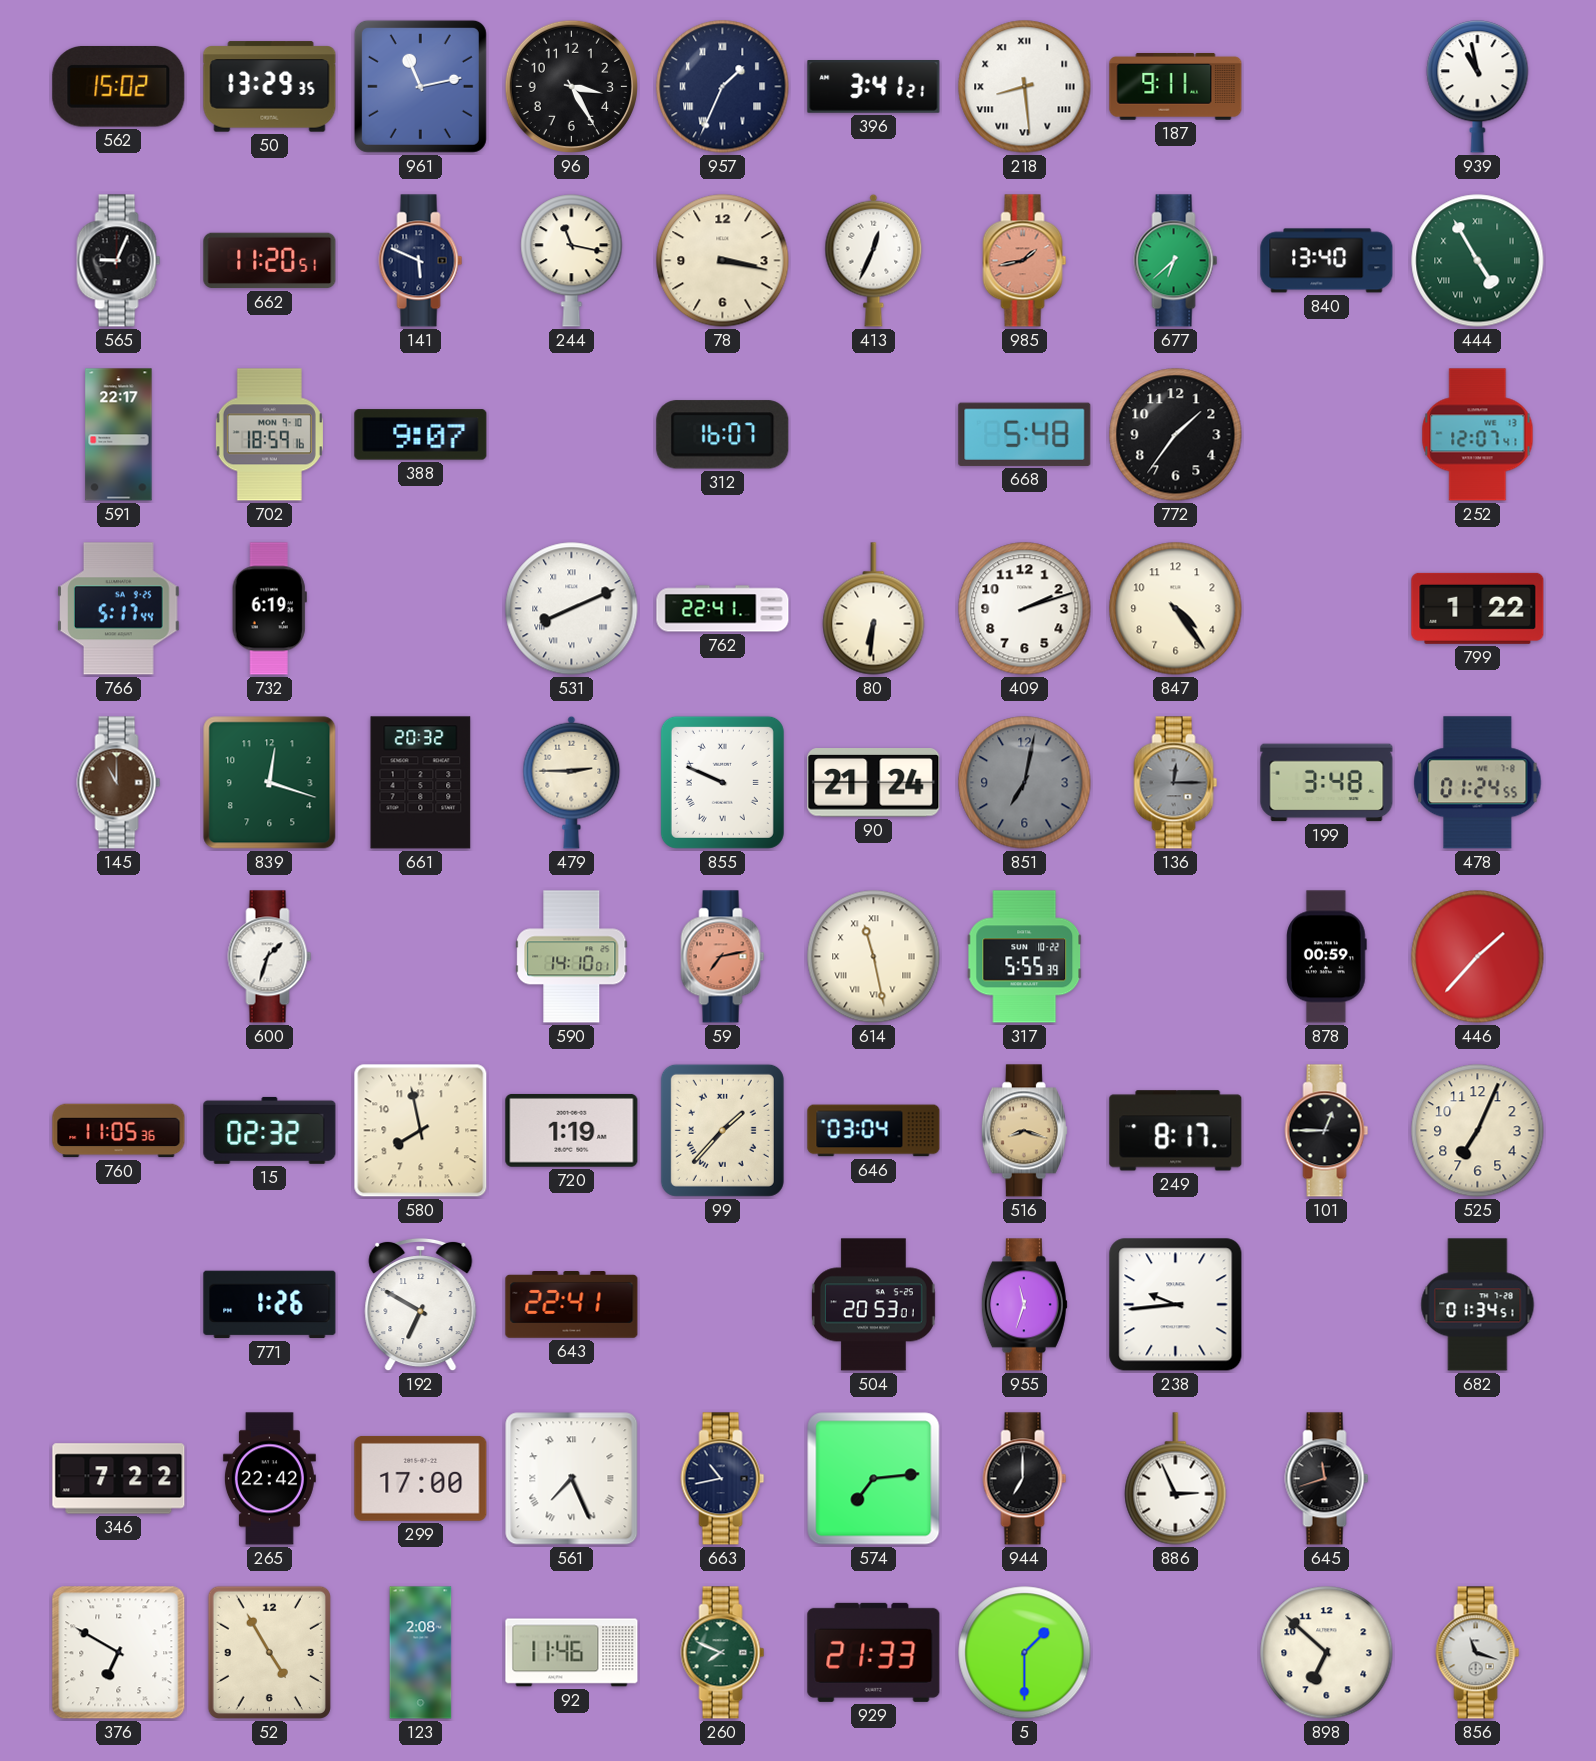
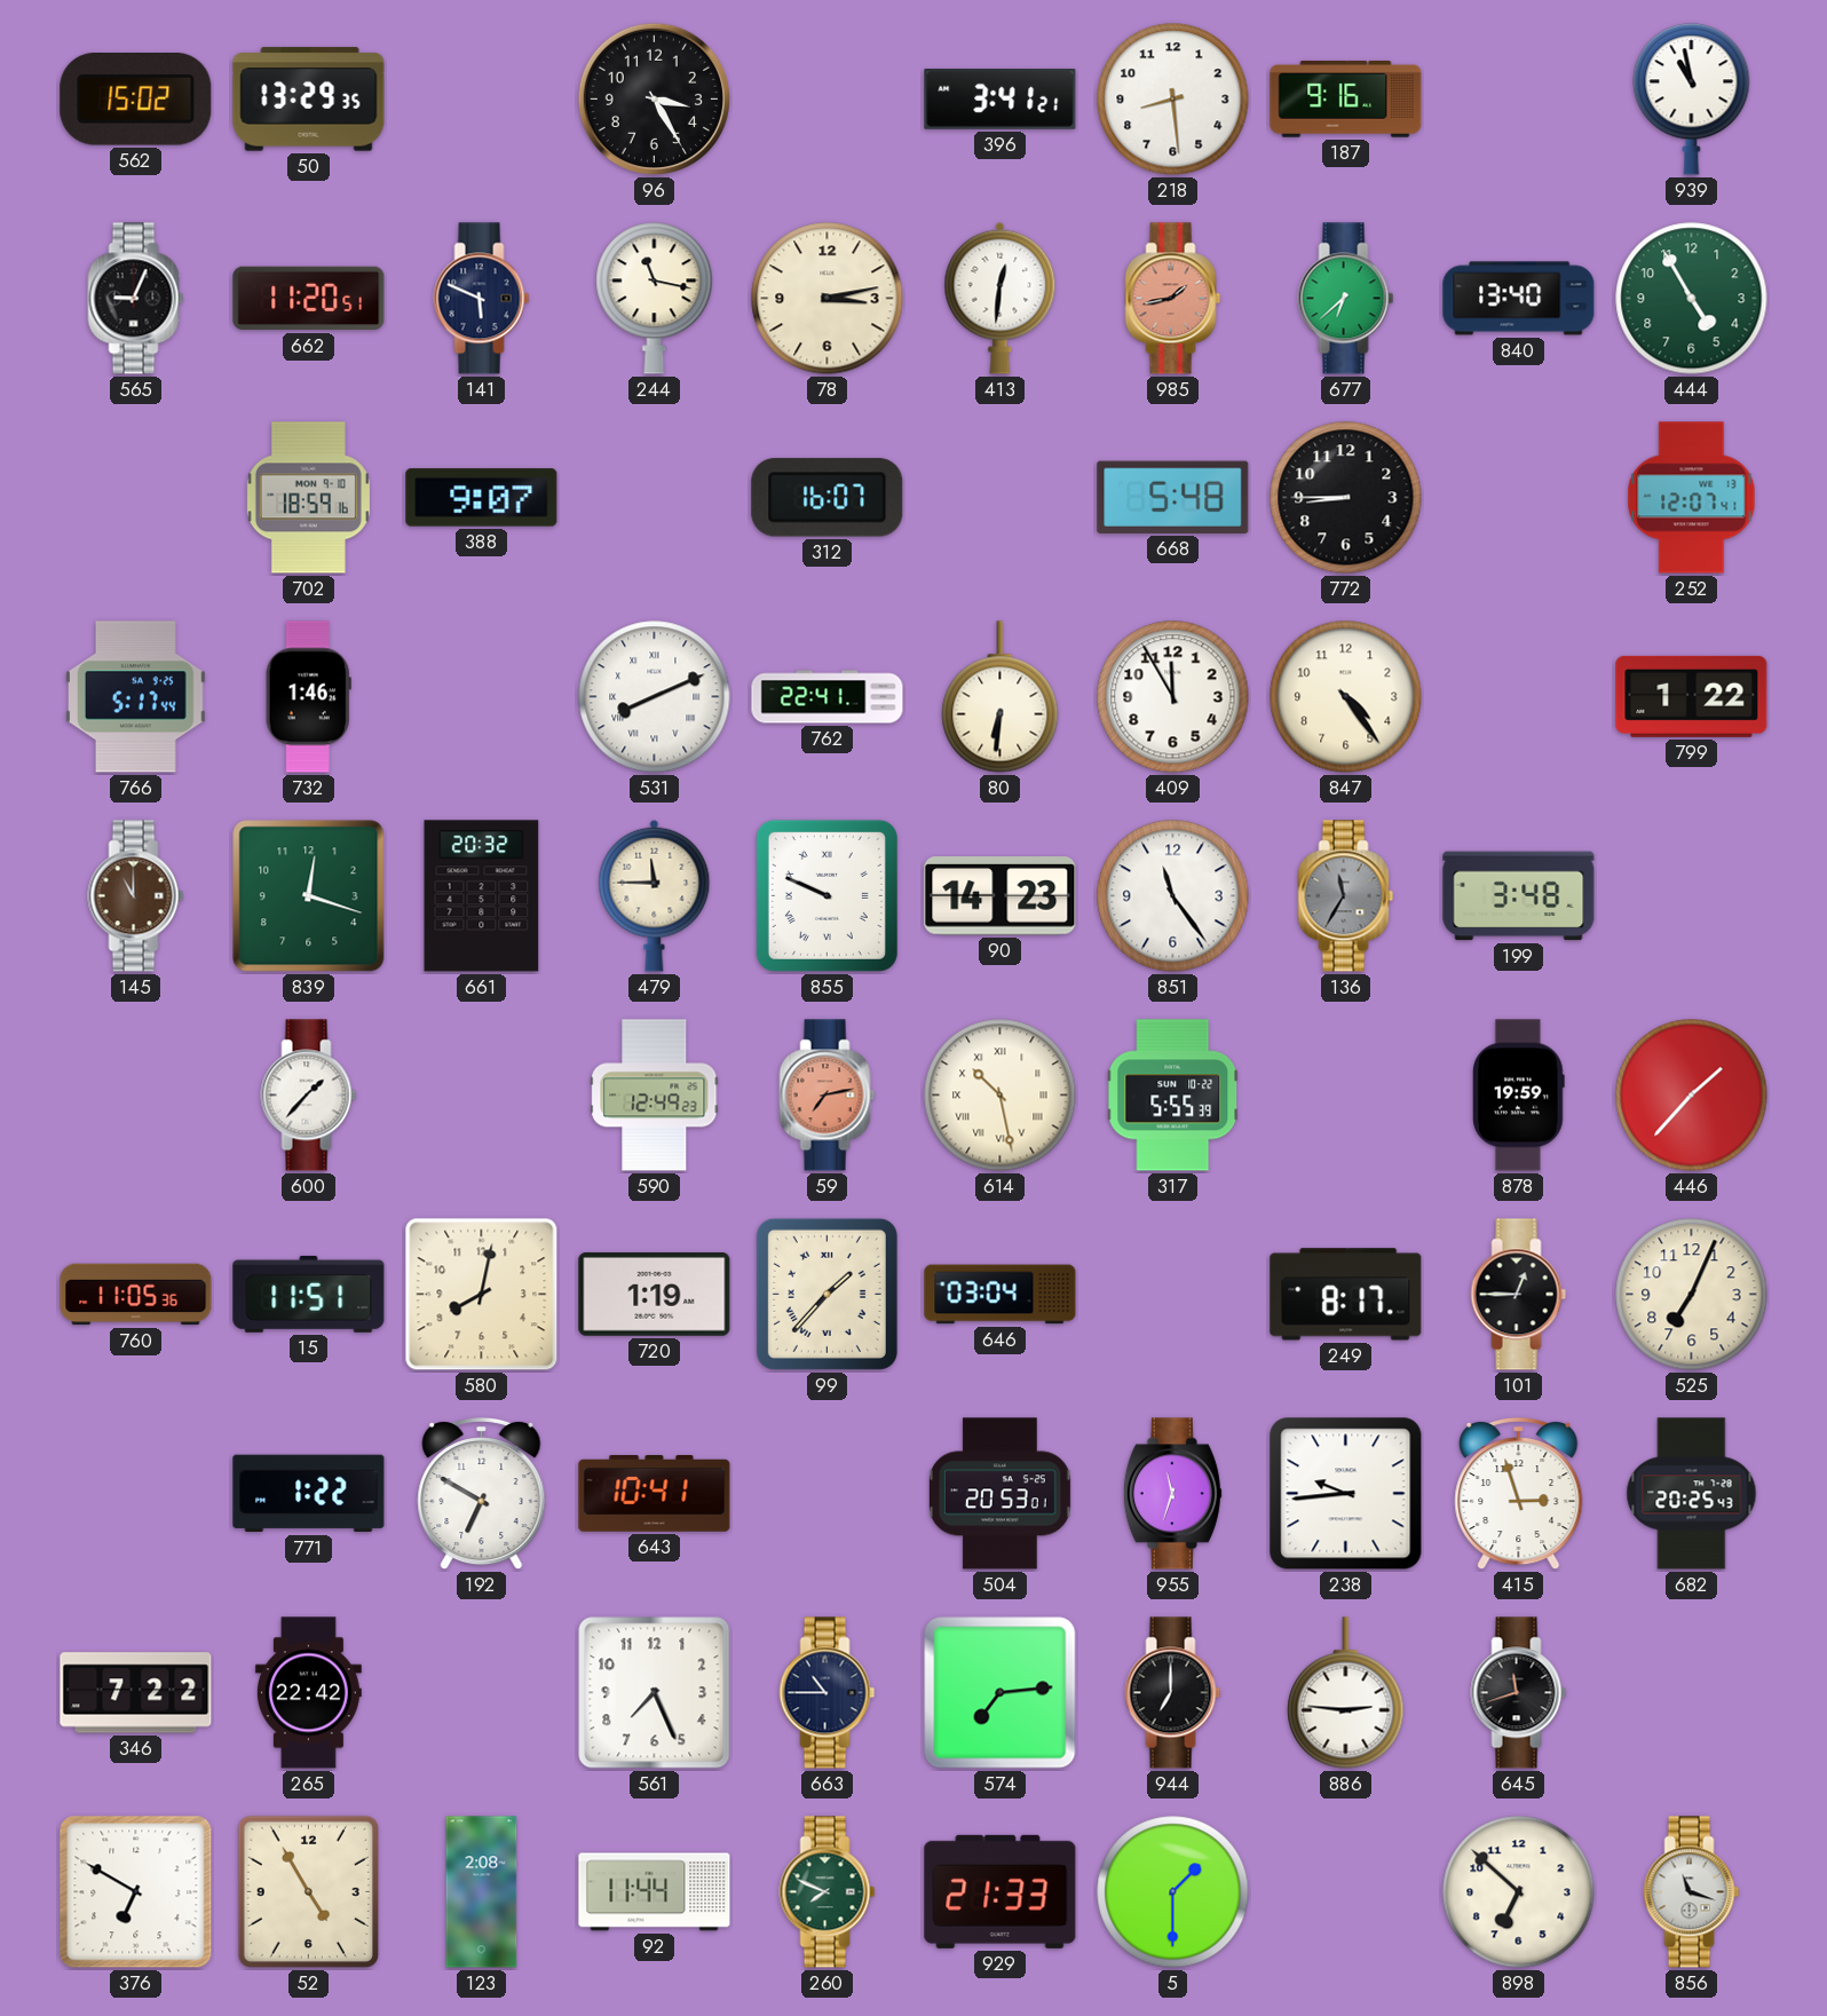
961: 11:13 -> none (420, 86)
957: 1:34 -> none (723, 87)
218 numerals: Roman -> Arabic (1173, 100)
187: 9:11 -> 9:16 (1346, 100)
78: 3:17 -> 3:13 (828, 299)
413: 12:34 -> 12:31 (1000, 298)
444 numerals: Roman -> Arabic (1692, 299)
591: 22:17 -> none (119, 435)
772: 1:36 -> 8:45 (1346, 498)
732: 6:19 -> 1:46 (308, 697)
409: 2:12 -> 11:55 (1173, 697)
479: 2:45 -> 11:45 (655, 895)
90: 21:24 -> 14:23 (1000, 896)
851: 7:02 -> 11:24 (1173, 896)
851 dial: grey -> white (1173, 896)
136: 12:15 -> 11:35 (1346, 896)
478: 01:24 -> none (1478, 783)
600: 1:33 -> 1:37 (309, 1096)
590: 14:10 -> 12:49 (655, 1096)
614: 11:28 -> 10:28 (1000, 1096)
878: 00:59 -> 19:59 (1519, 1096)
15: 02:32 -> 11:51 (309, 1294)
580: 7:58 -> 8:02 (482, 1295)
516: 8:18 -> none (1024, 1131)
771: 1:26 -> 1:22 (309, 1494)
643: 22:41 -> 10:41 (655, 1494)
415: none -> 2:57 (1519, 1494)
682: 01:34 -> 20:25 (1692, 1494)
299: 17:00 -> none (421, 1478)
561 numerals: Roman -> Arabic (655, 1693)
663: 10:43 -> 10:45 (828, 1693)
886: 2:56 -> 2:46 (1346, 1693)
92: 11:46 -> 11:44 (655, 1892)
